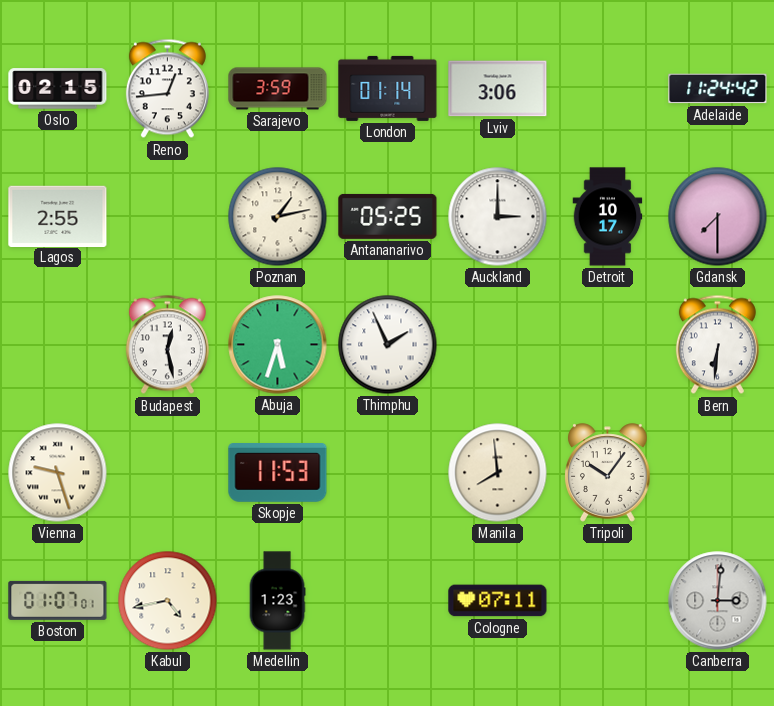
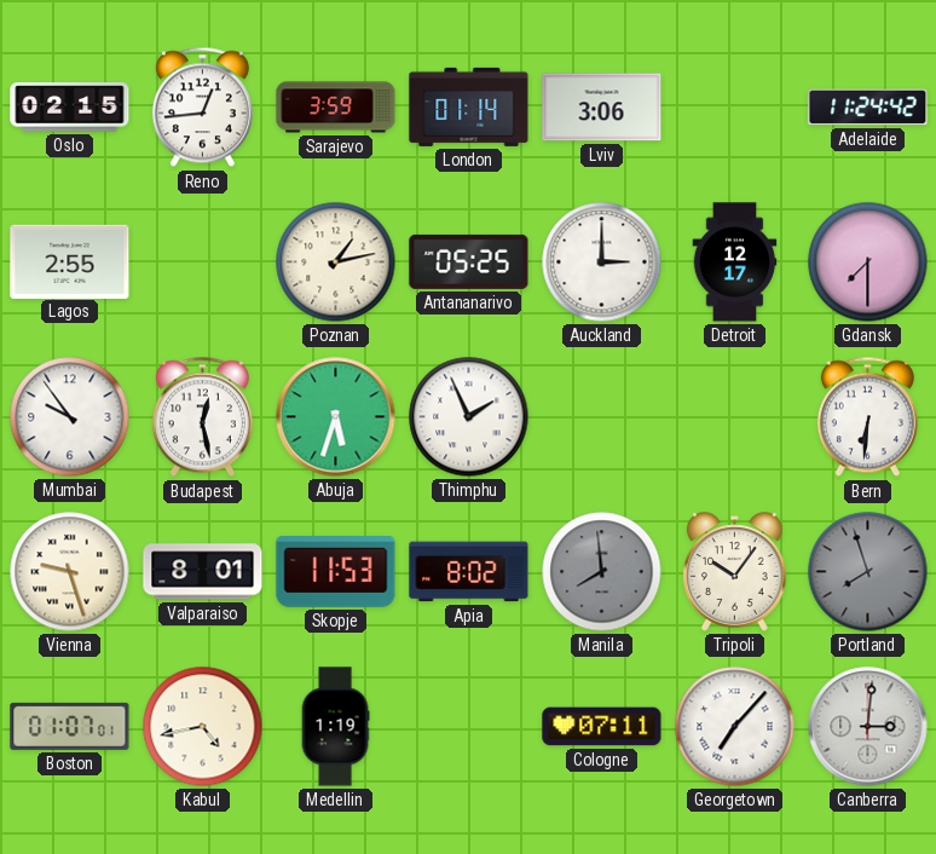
Detroit: 10:17 -> 12:17 (735, 262)
Mumbai: none -> 9:54 (70, 417)
Valparaiso: none -> 8:01 (203, 572)
Apia: none -> 8:02 (469, 572)
Manila dial: cream -> grey (602, 572)
Portland: none -> 7:57 (868, 572)
Medellin: 1:23 -> 1:19 (335, 727)
Georgetown: none -> 7:07 (735, 727)
